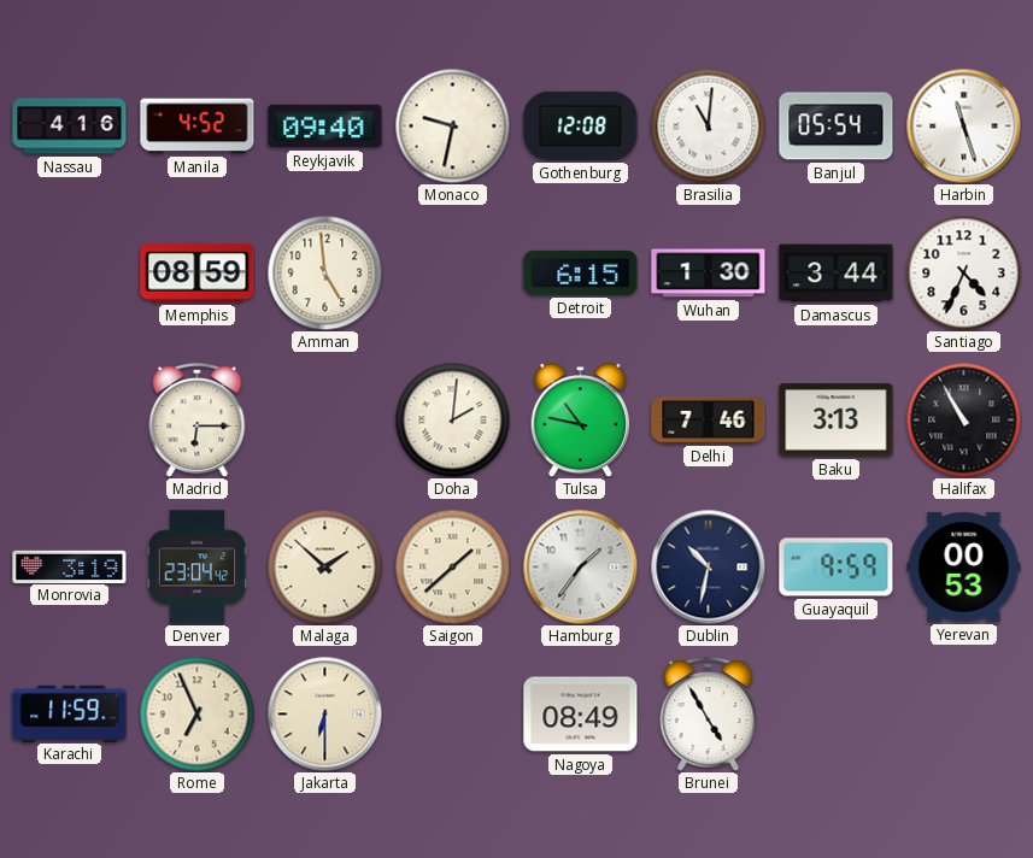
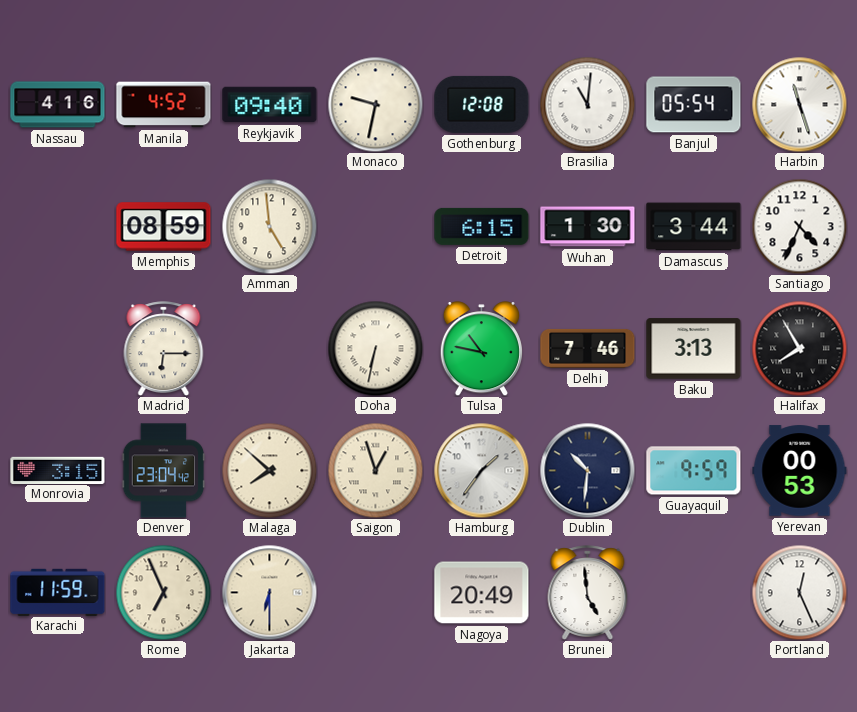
Doha: 2:01 -> 6:32 (375, 348)
Halifax: 10:55 -> 7:55 (799, 348)
Monrovia: 3:19 -> 3:15 (58, 470)
Malaga: 1:52 -> 7:52 (269, 470)
Saigon: 1:38 -> 12:57 (375, 470)
Dublin: 10:32 -> 10:31 (587, 470)
Nagoya: 08:49 -> 20:49 (482, 593)
Brunei: 4:55 -> 4:59 (588, 592)
Portland: none -> 12:26 (799, 592)
